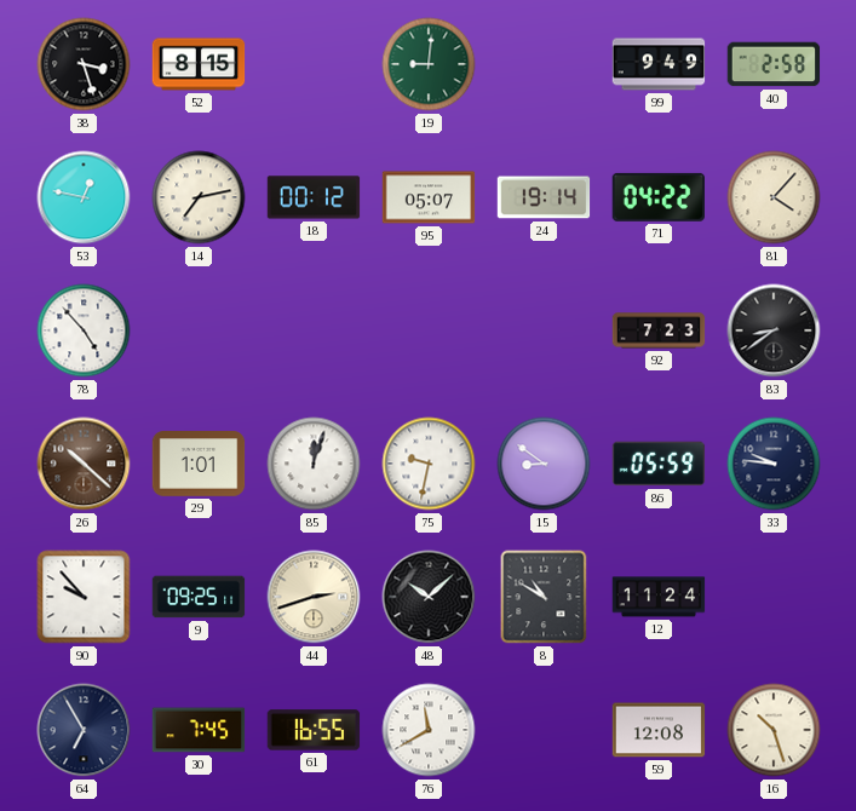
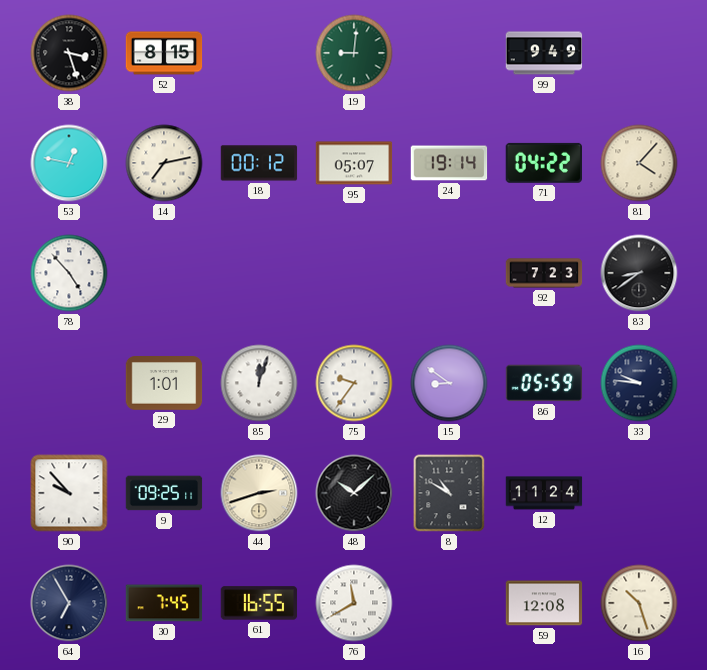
40: 2:58 -> none (774, 64)
26: 10:22 -> none (84, 464)
75: 9:32 -> 9:36 (354, 383)
